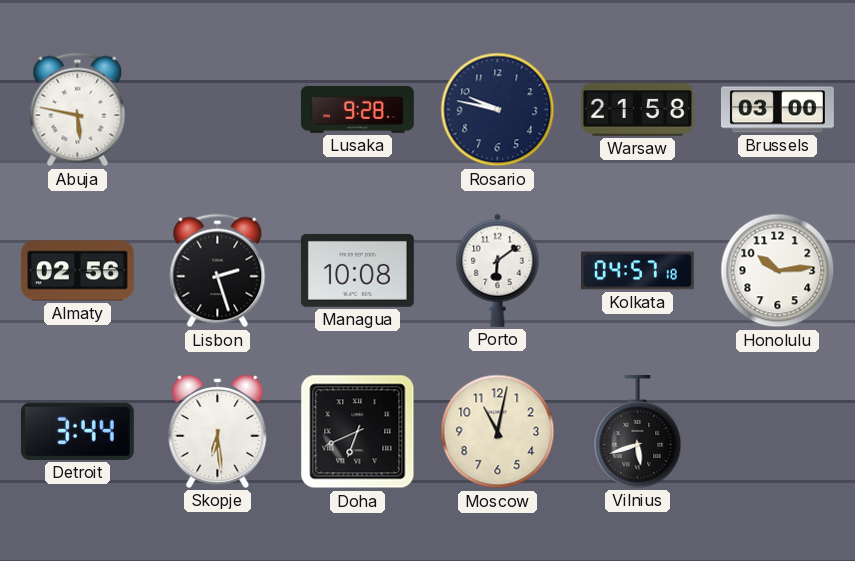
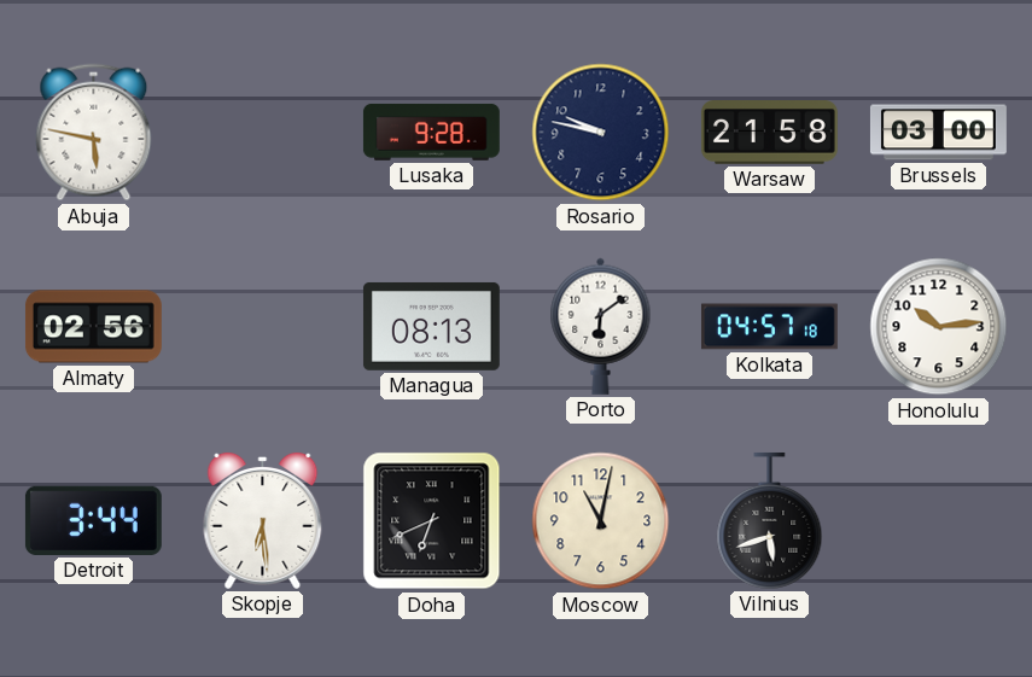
Lisbon: 2:27 -> none (218, 271)
Managua: 10:08 -> 08:13 (431, 326)
